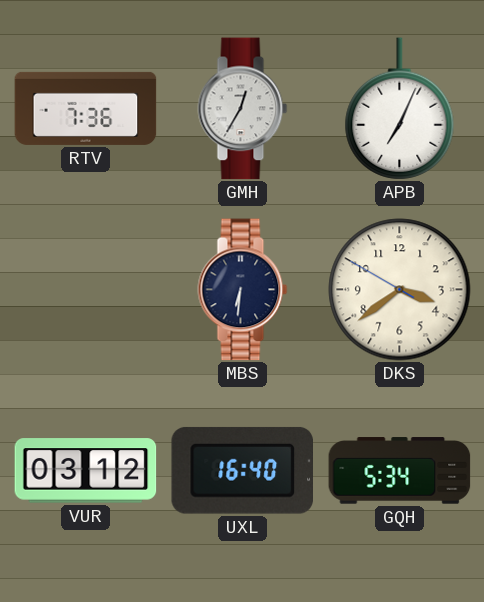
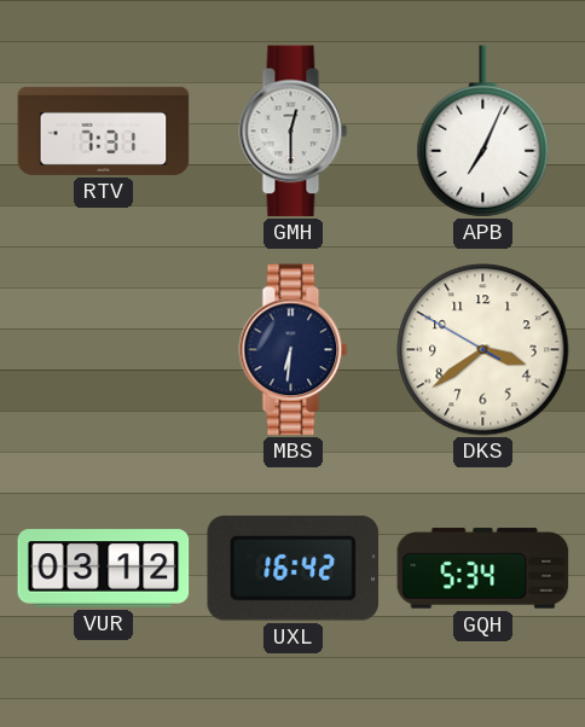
RTV: 7:36 -> 7:31 (104, 130)
GMH: 12:35 -> 12:30 (294, 132)
UXL: 16:40 -> 16:42 (292, 568)
